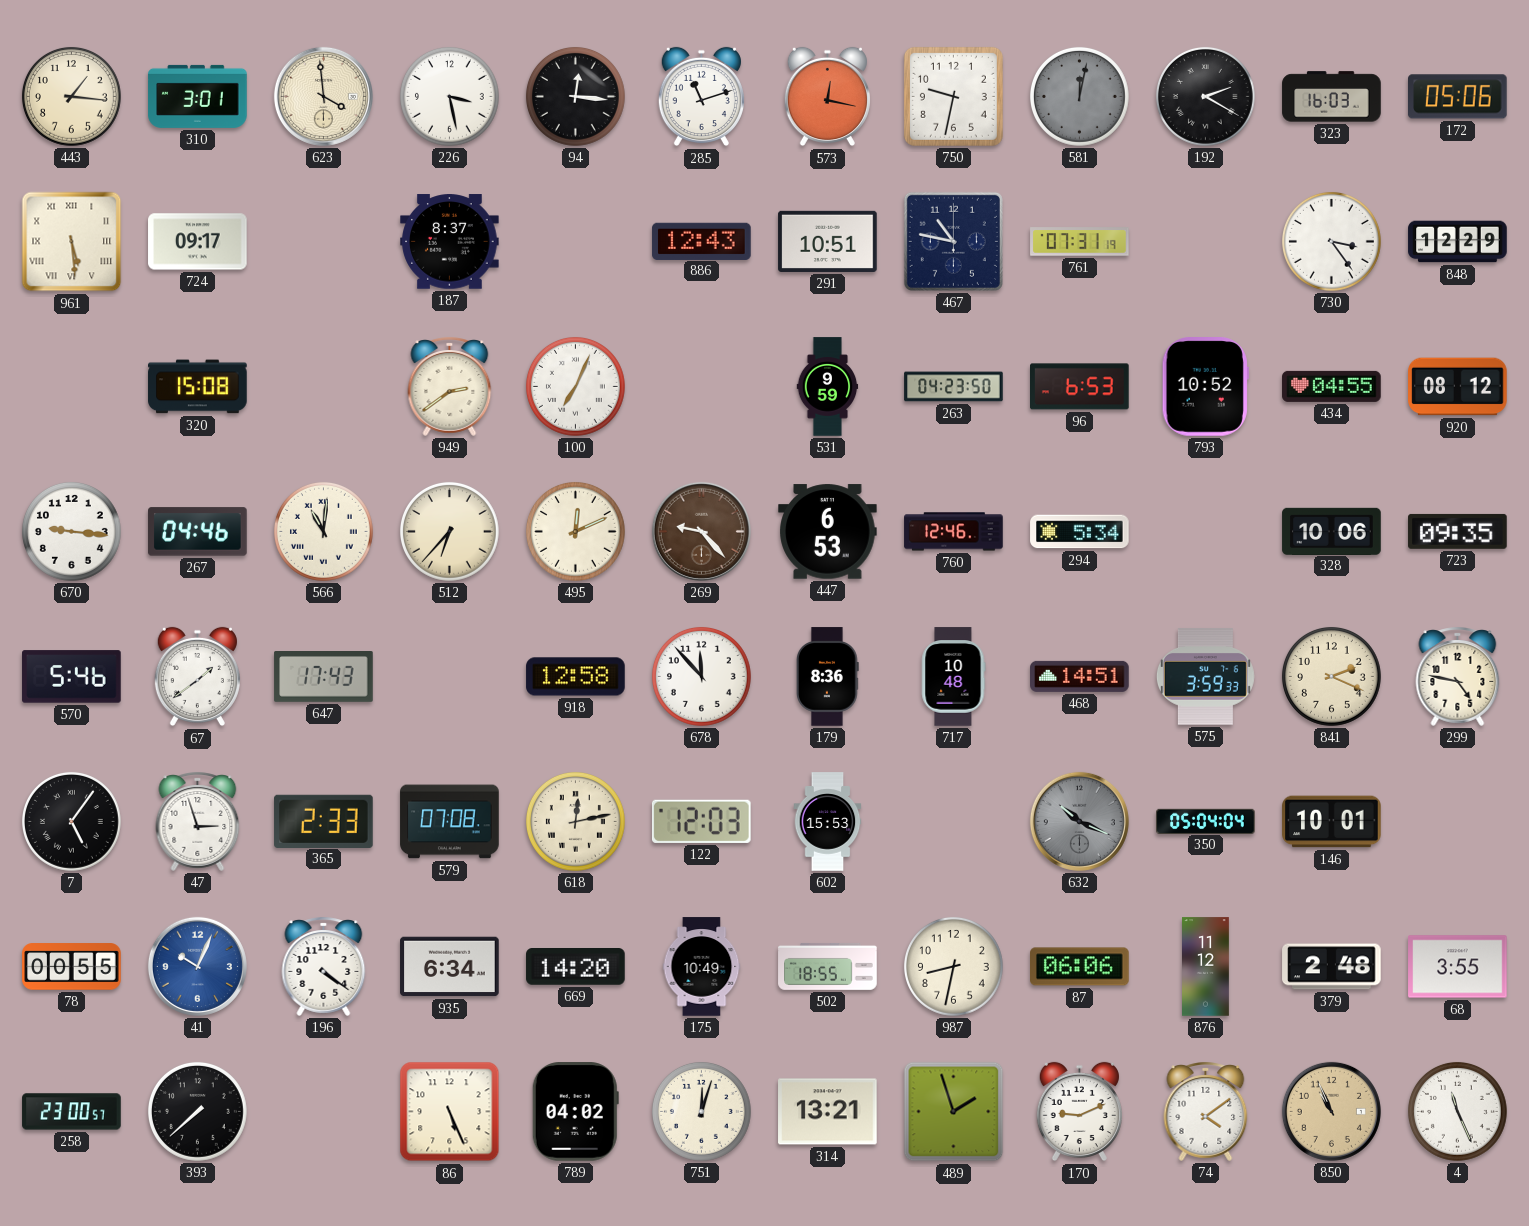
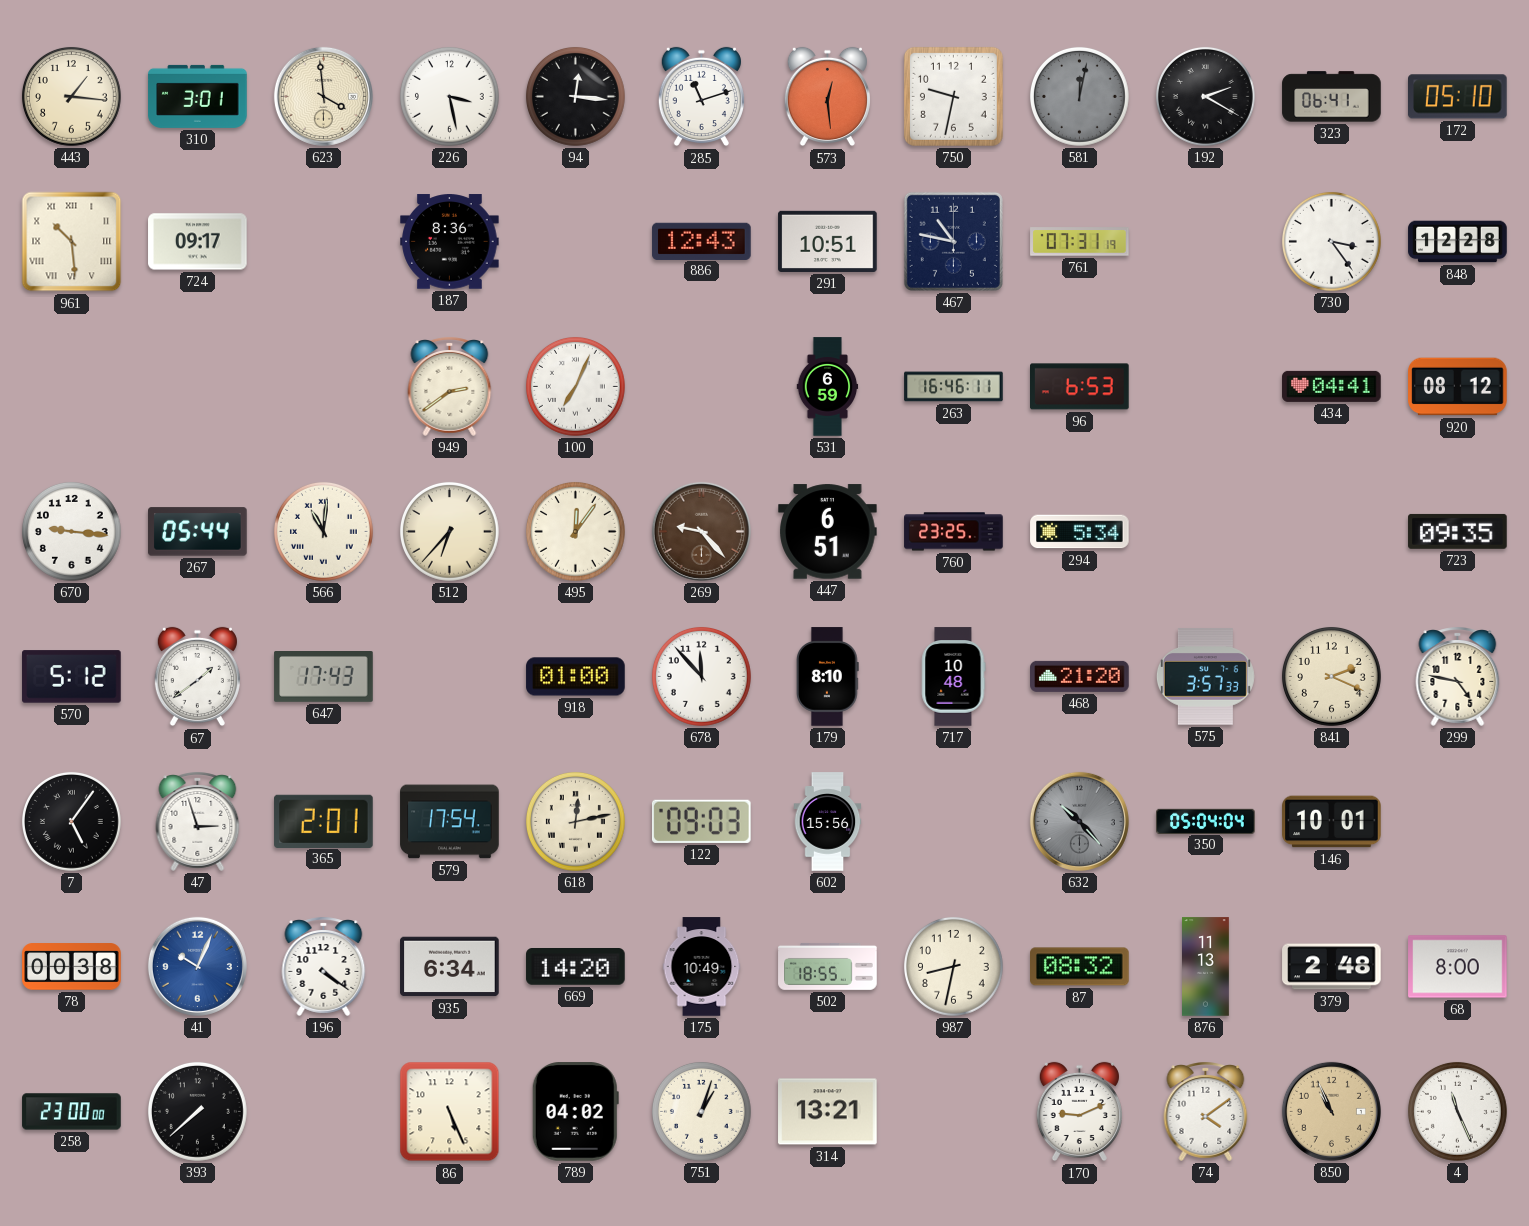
573: 12:17 -> 12:29 (827, 97)
323: 16:03 -> 06:41 (1332, 97)
172: 05:06 -> 05:10 (1458, 97)
961: 5:29 -> 10:29 (72, 242)
187: 8:37 -> 8:36 (450, 242)
848: 12:29 -> 12:28 (1458, 242)
320: 15:08 -> none (198, 387)
531: 9:59 -> 6:59 (828, 387)
263: 04:23 -> 16:46 (954, 387)
793: 10:52 -> none (1205, 387)
434: 04:55 -> 04:41 (1332, 386)
267: 04:46 -> 05:44 (198, 532)
495: 12:11 -> 12:06 (575, 531)
447: 6:53 -> 6:51 (828, 532)
760: 12:46 -> 23:25 (954, 532)
328: 10:06 -> none (1332, 531)
570: 5:46 -> 5:12 (72, 677)
918: 12:58 -> 01:00 (576, 677)
179: 8:36 -> 8:10 (828, 677)
468: 14:51 -> 21:20 (1080, 676)
575: 3:59 -> 3:57 (1205, 677)
365: 2:33 -> 2:01 (324, 821)
579: 07:08 -> 17:54 (450, 822)
122: 12:03 -> 09:03 (701, 821)
602: 15:53 -> 15:56 (828, 822)
632: 10:19 -> 10:23 (1079, 821)
78: 00:55 -> 00:38 (72, 967)
87: 06:06 -> 08:32 (1080, 967)
876: 11:12 -> 11:13 (1206, 967)
68: 3:55 -> 8:00 (1458, 967)
258: 23:00:57 -> 23:00:00 (72, 1112)
751: 12:03 -> 1:03 (701, 1111)
489: 1:57 -> none (954, 1112)
